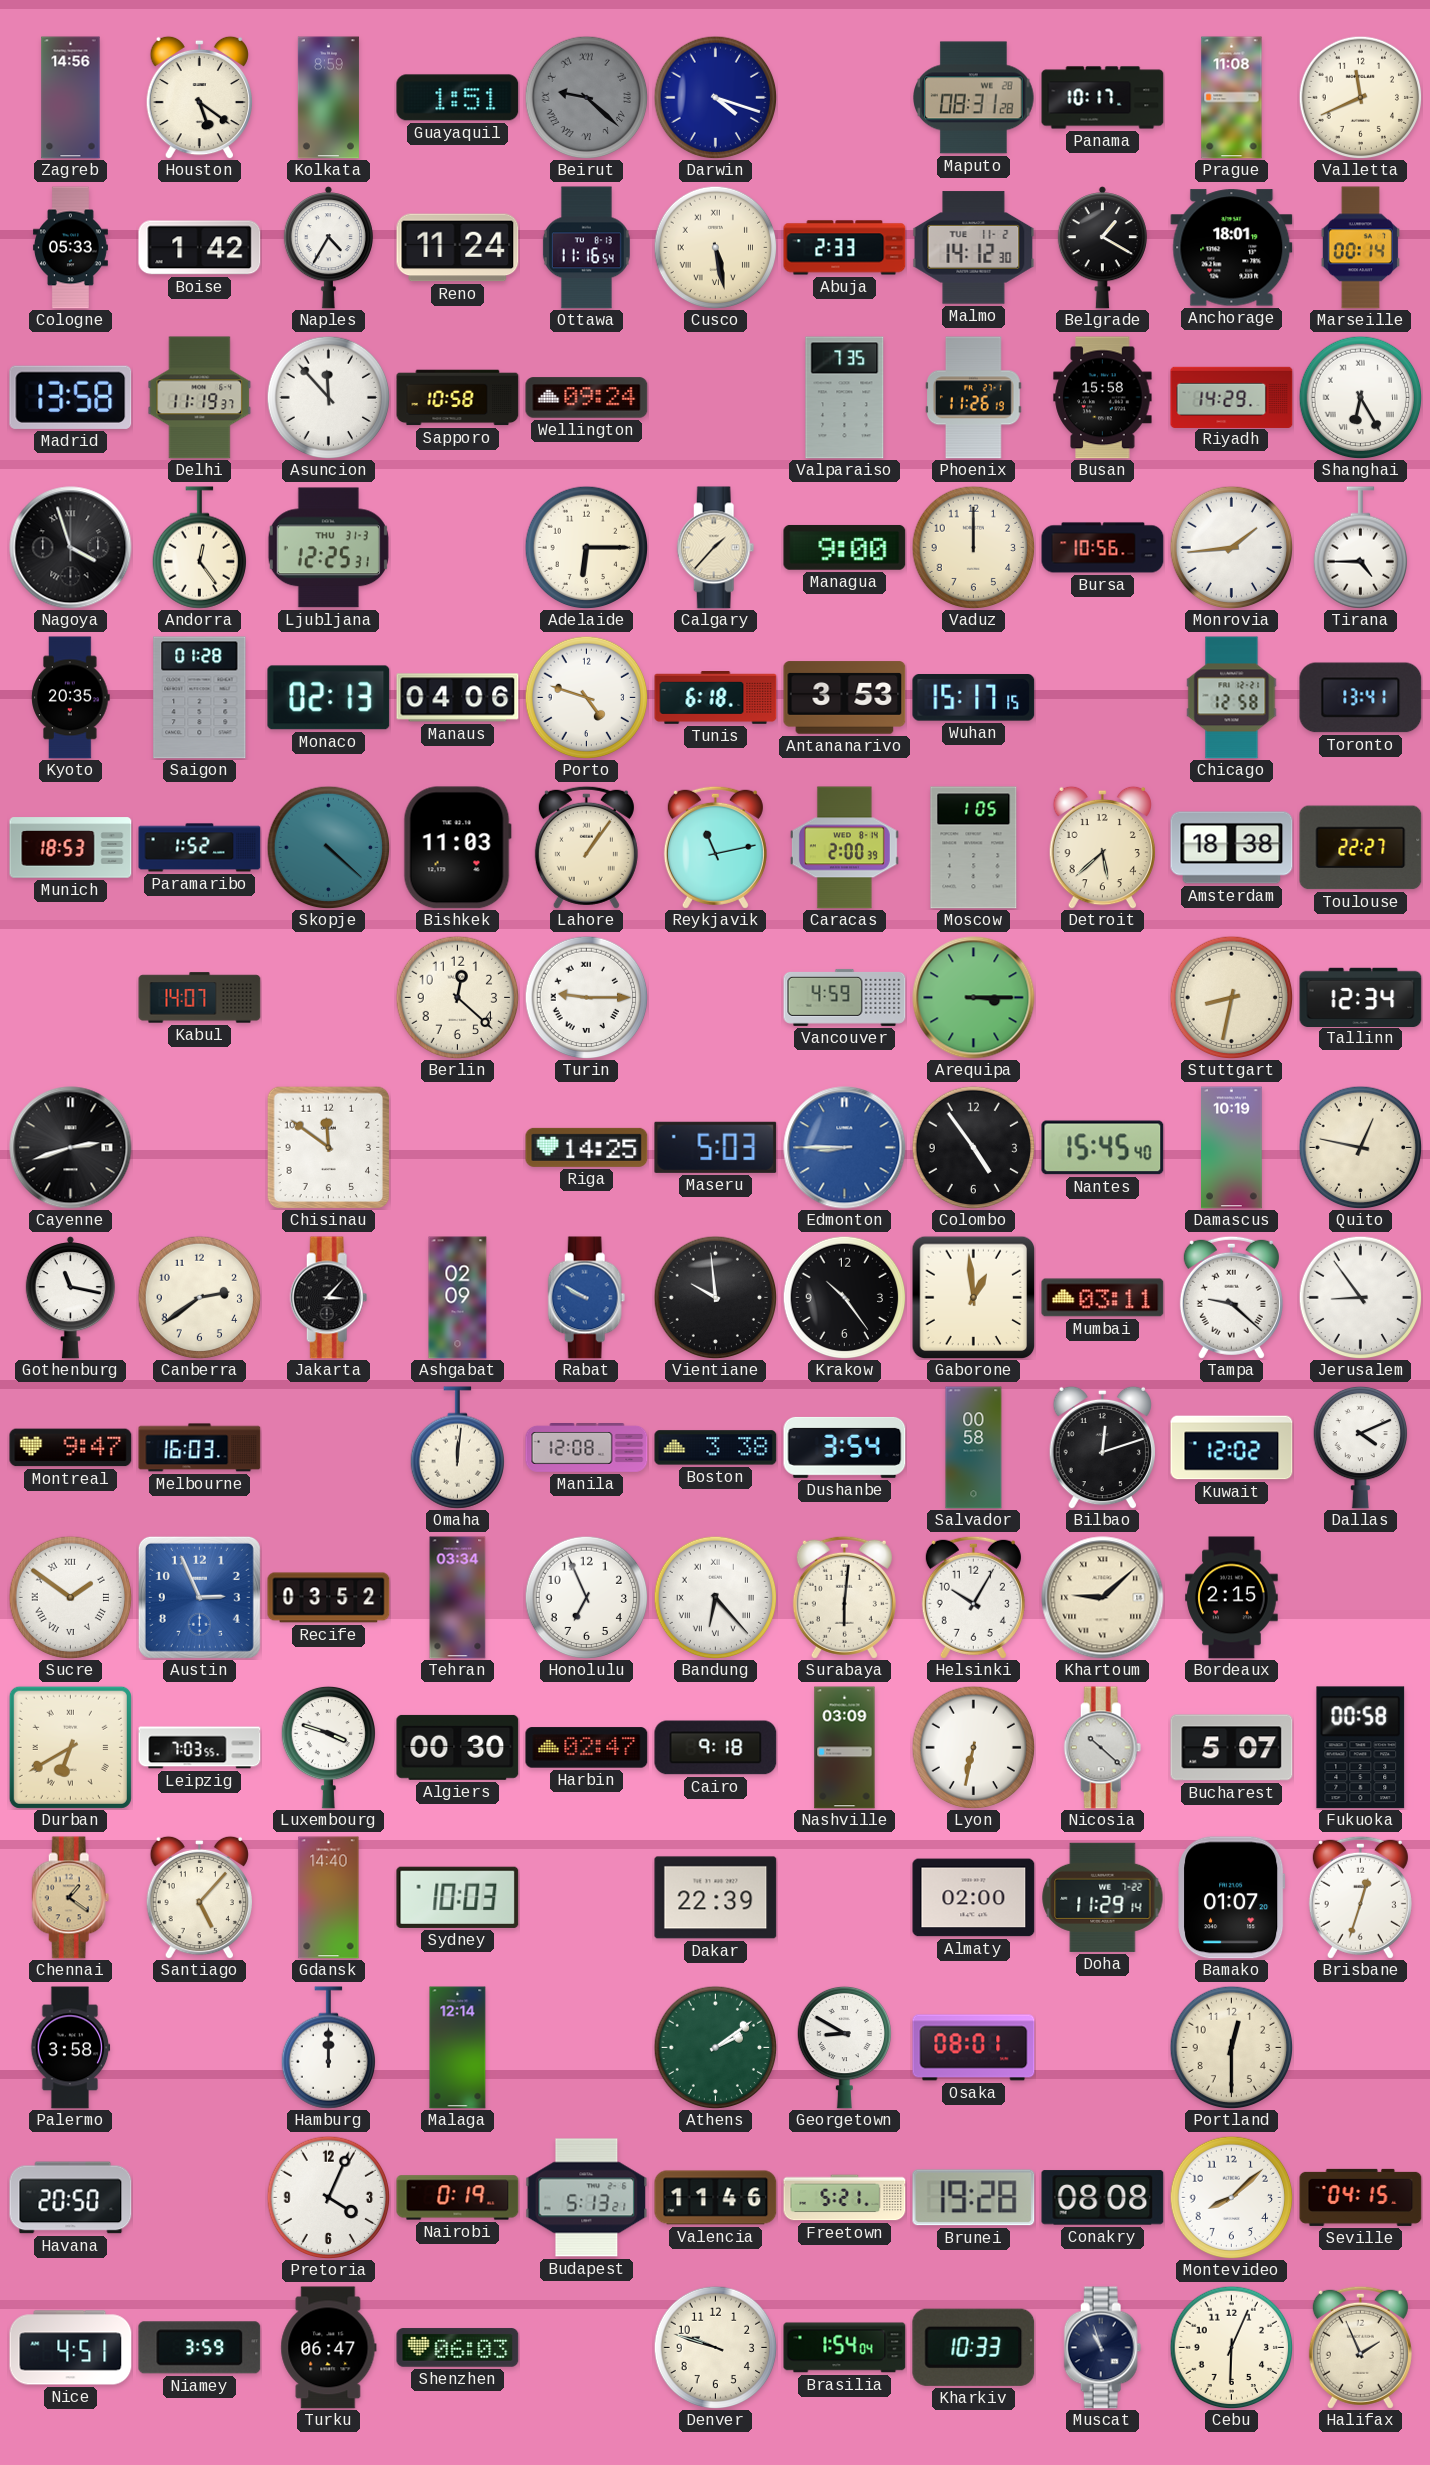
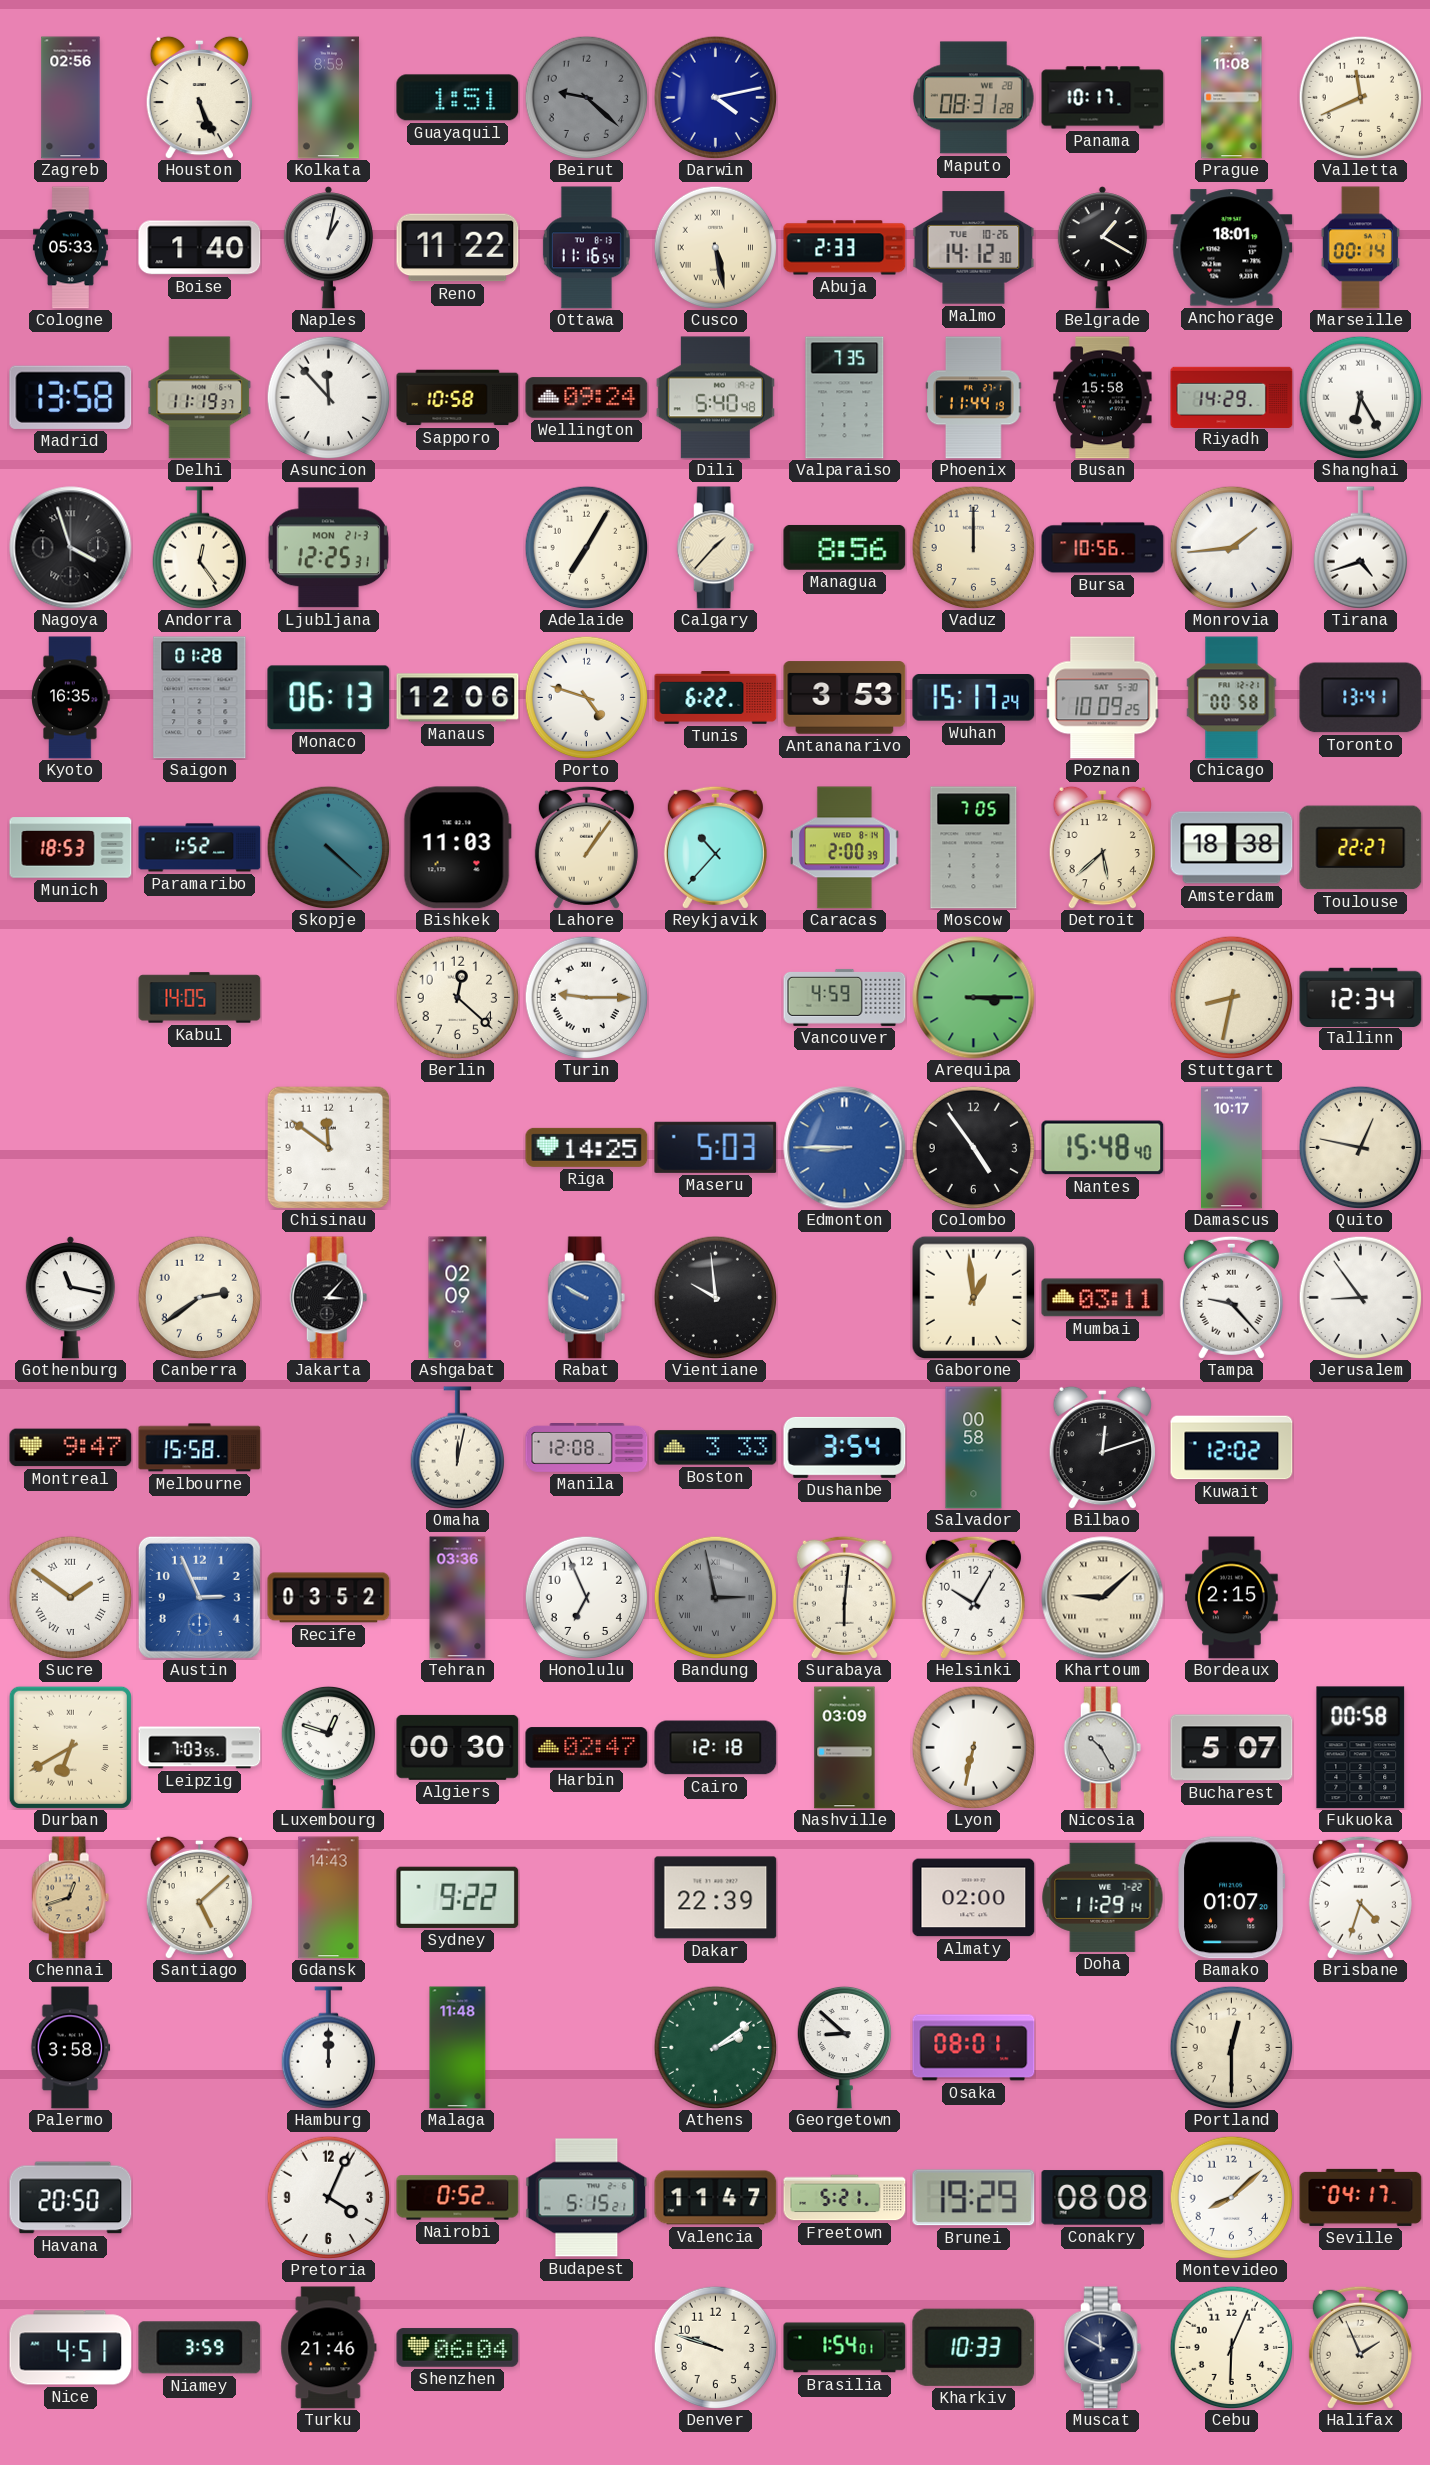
Zagreb: 14:56 -> 02:56 (71, 98)
Houston: 5:21 -> 5:26 (199, 97)
Beirut numerals: Roman -> Arabic (586, 97)
Darwin: 4:18 -> 4:13 (715, 97)
Boise: 1:42 -> 1:40 (200, 248)
Naples: 4:35 -> 1:02 (328, 248)
Reno: 11:24 -> 11:22 (458, 248)
Malmo date: TUE 11-2 -> TUE 10-26 (974, 248)
Dili: none -> 5:40 (715, 398)
Phoenix: 11:26 -> 11:44 (974, 398)
Ljubljana date: THU 31-3 -> MON 21-3 (328, 548)
Adelaide: 6:15 -> 7:05 (586, 547)
Managua: 9:00 -> 8:56 (845, 547)
Tirana: 4:45 -> 4:42 (1360, 548)
Kyoto: 20:35 -> 16:35 (71, 698)
Monaco: 02:13 -> 06:13 (329, 698)
Manaus: 04:06 -> 12:06 (458, 698)
Tunis: 6:18 -> 6:22 (716, 698)
Wuhan: 15:17:15 -> 15:17:24 (974, 698)
Poznan: none -> 10:09 (1103, 698)
Chicago: 12:58 -> 00:58 (1232, 698)
Reykjavik: 11:13 -> 10:37 (715, 847)
Moscow: 1:05 -> 7:05 (974, 848)
Kabul: 14:07 -> 14:05 (200, 998)
Cayenne: 2:42 -> none (71, 1148)
Nantes: 15:45 -> 15:48 (1103, 1148)
Damascus: 10:19 -> 10:17 (1232, 1148)
Krakow: 10:24 -> none (844, 1297)
Tampa: 9:22 -> 9:23 (1231, 1297)
Melbourne: 16:03 -> 15:58 (200, 1448)
Omaha: 12:01 -> 12:02 (457, 1448)
Boston: 3:38 -> 3:33 (716, 1448)
Dallas: 4:11 -> none (1360, 1447)
Tehran: 03:34 -> 03:36 (458, 1598)
Bandung: 6:23 -> 2:58 (715, 1597)
Bandung dial: white -> grey (715, 1597)
Luxembourg: 3:48 -> 12:48 (328, 1747)
Cairo: 9:18 -> 12:18 (716, 1748)
Nicosia: 10:22 -> 10:25 (1103, 1748)
Chennai: 1:21 -> 12:42 (71, 1898)
Santiago: 5:07 -> 5:08 (199, 1897)
Gdansk: 14:40 -> 14:43 (329, 1898)
Sydney: 10:03 -> 9:22 (458, 1897)
Brisbane: 12:33 -> 4:33 (1360, 1897)
Malaga: 12:14 -> 11:48 (458, 2048)
Georgetown: 8:50 -> 8:52 (844, 2047)
Nairobi: 0:19 -> 0:52 (458, 2198)
Budapest: 5:13 -> 5:15 (587, 2198)
Valencia: 11:46 -> 11:47 (716, 2198)
Brunei: 19:28 -> 19:29 (974, 2198)
Seville: 04:15 -> 04:17 (1361, 2197)
Turku: 06:47 -> 21:46 (329, 2348)
Shenzhen: 06:03 -> 06:04 (458, 2348)
Brasilia: 1:54:04 -> 1:54:01 (845, 2348)
Muscat: 10:57 -> 11:50 (1103, 2348)
